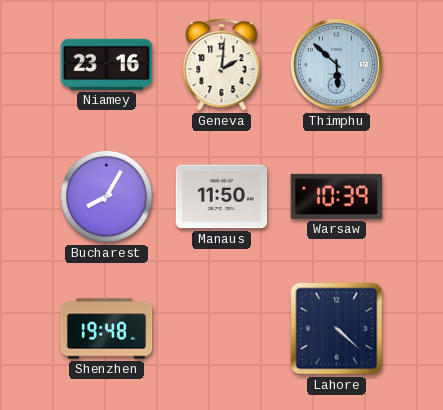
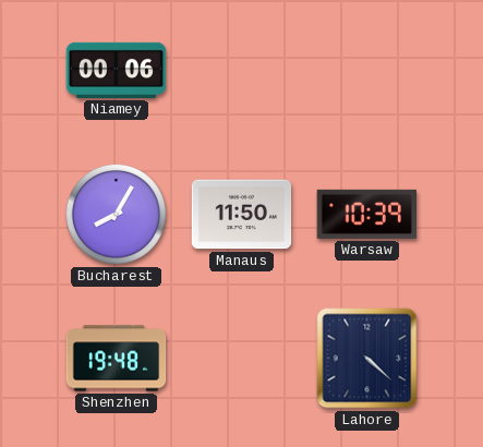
Niamey: 23:16 -> 00:06 (117, 70)
Geneva: 2:01 -> none (222, 65)
Thimphu: 5:52 -> none (336, 64)
